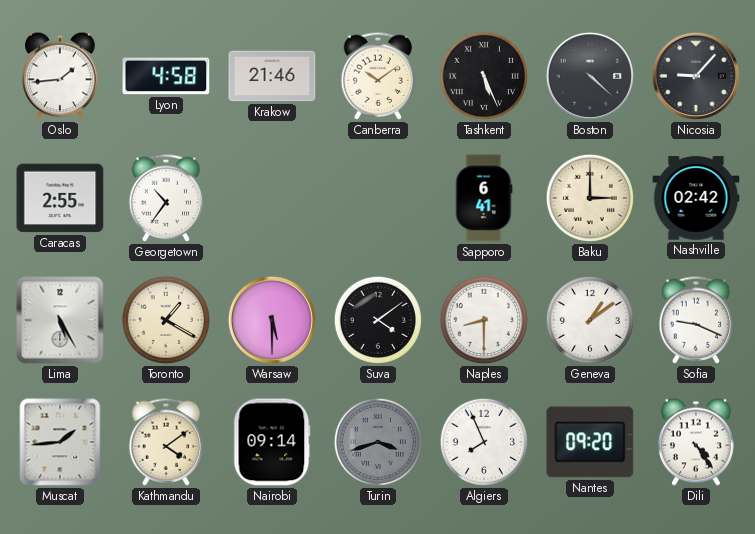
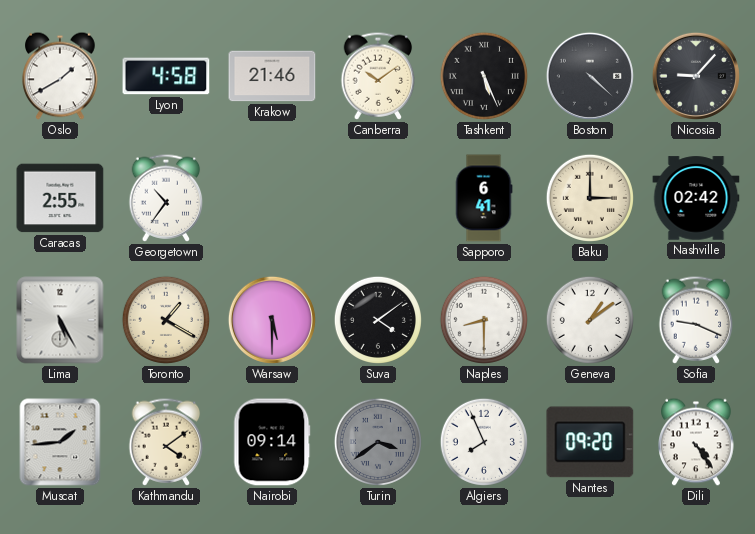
Oslo: 1:44 -> 1:40 (60, 76)
Turin: 3:42 -> 3:39 (378, 442)
